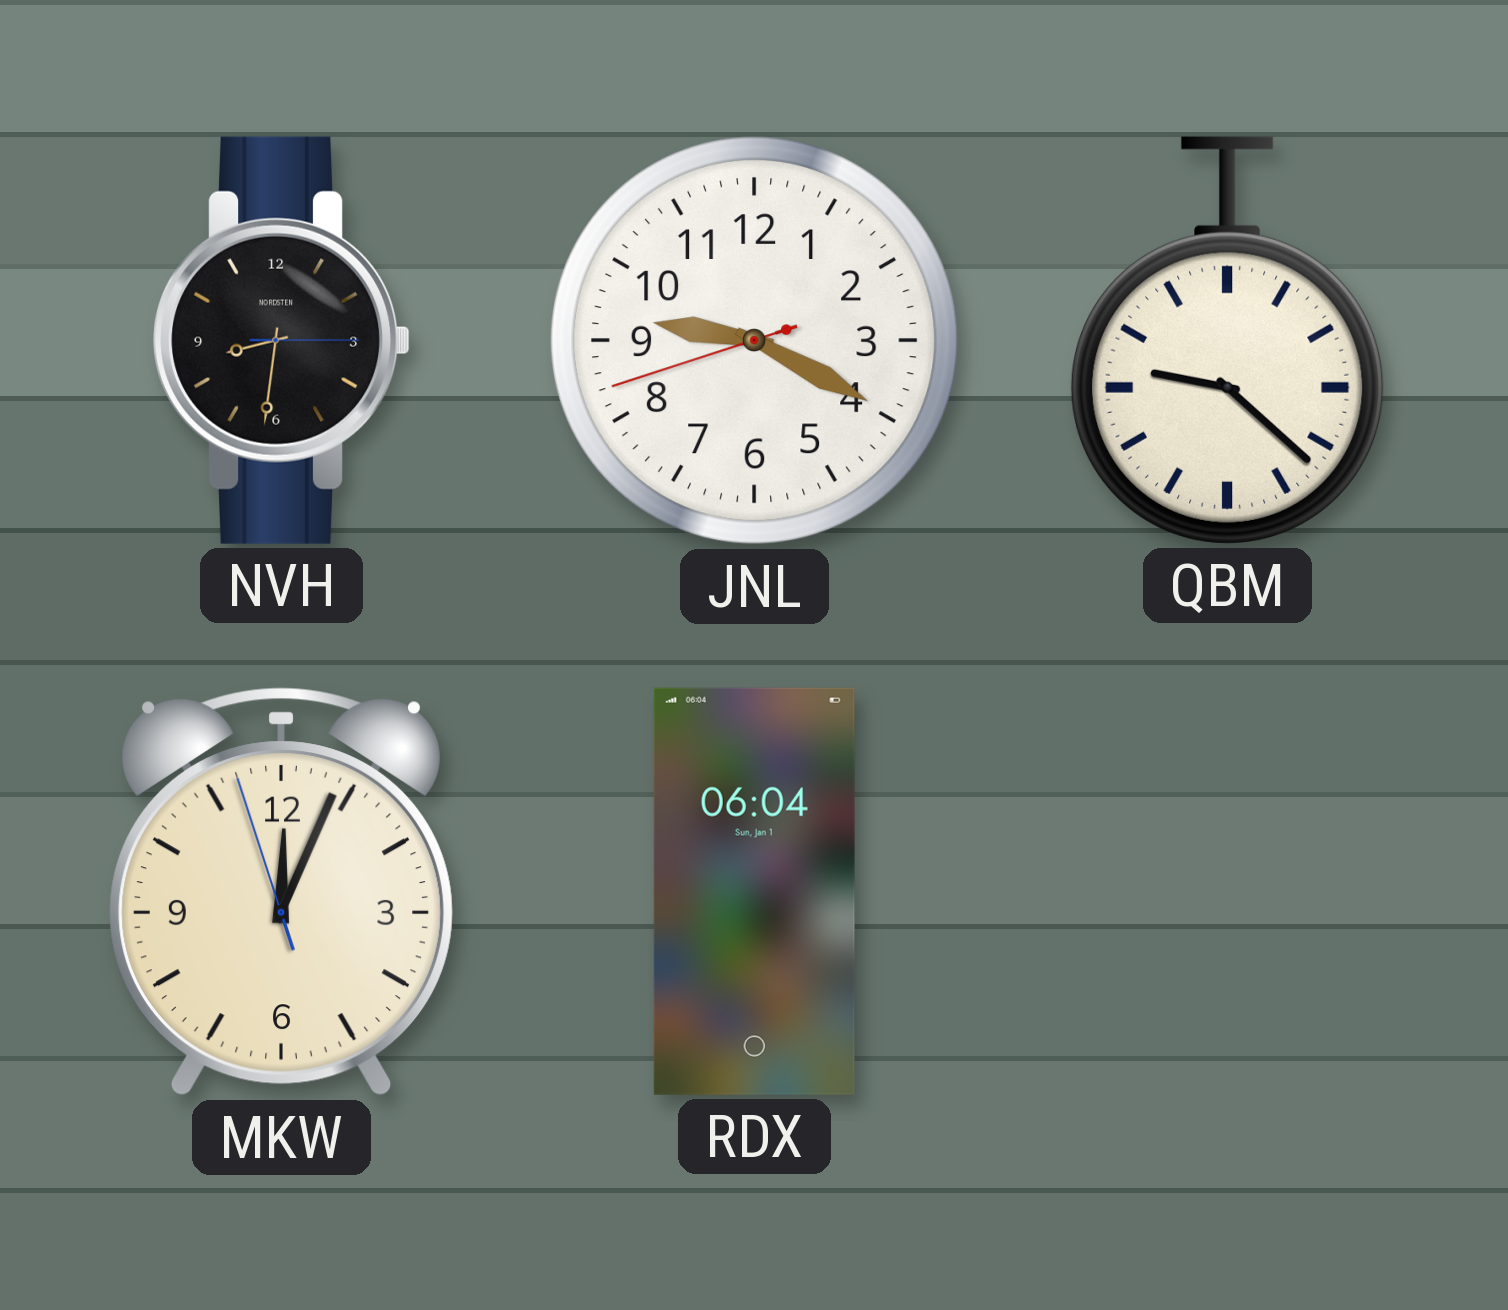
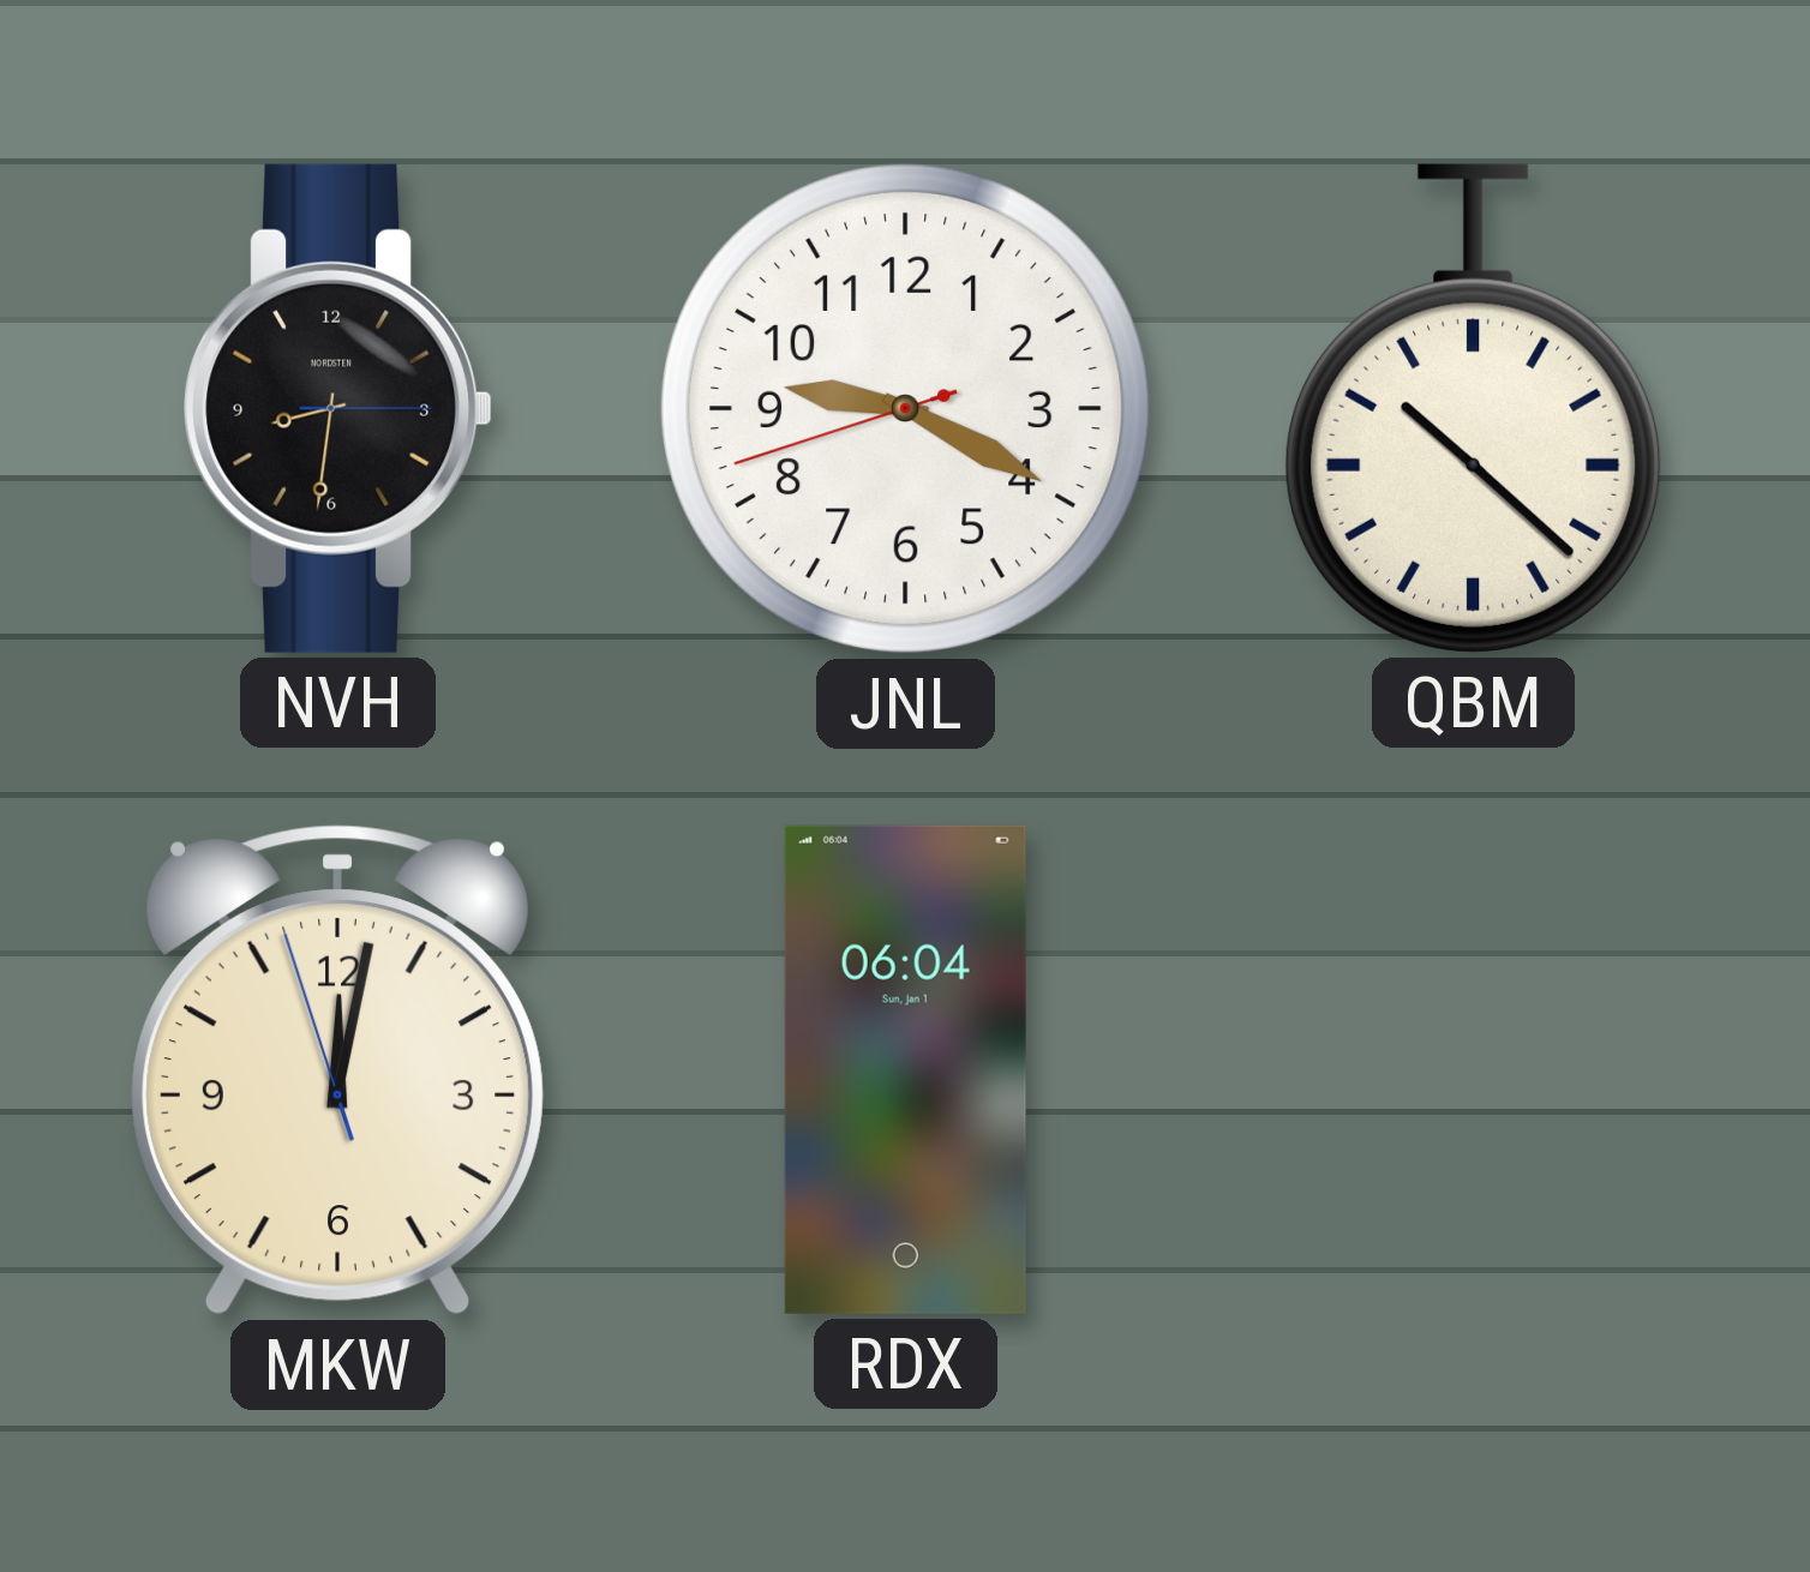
QBM: 9:22 -> 10:22 (1473, 408)
MKW: 12:03 -> 12:01 (337, 1070)
